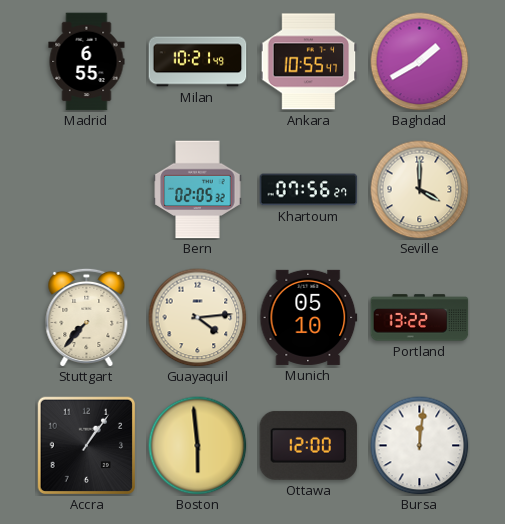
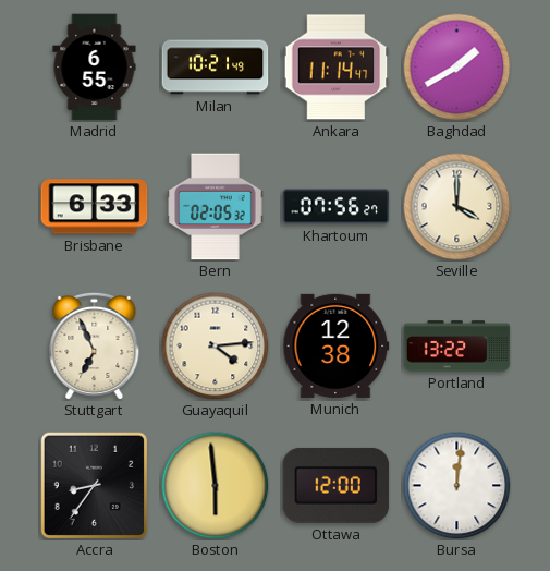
Ankara: 10:55 -> 11:14 (337, 68)
Brisbane: none -> 6:33 (95, 207)
Stuttgart: 7:37 -> 6:56 (95, 345)
Munich: 05:10 -> 12:38 (337, 345)
Accra: 1:06 -> 8:36 (94, 485)
